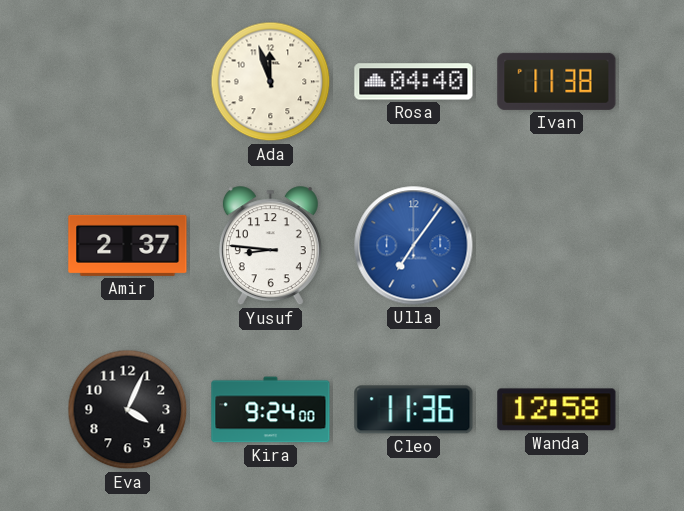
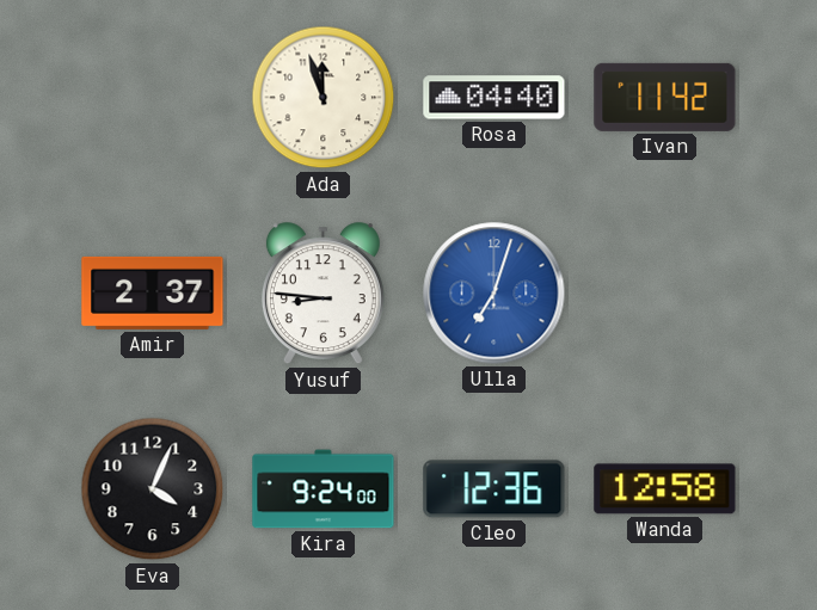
Ivan: 11:38 -> 11:42 (665, 97)
Ulla: 7:06 -> 7:03 (494, 294)
Cleo: 11:36 -> 12:36 (494, 489)
